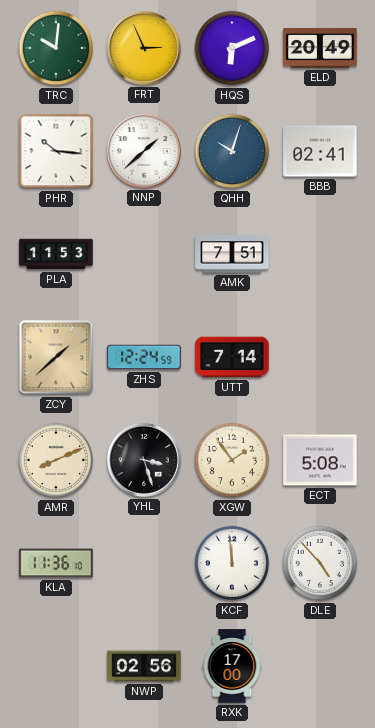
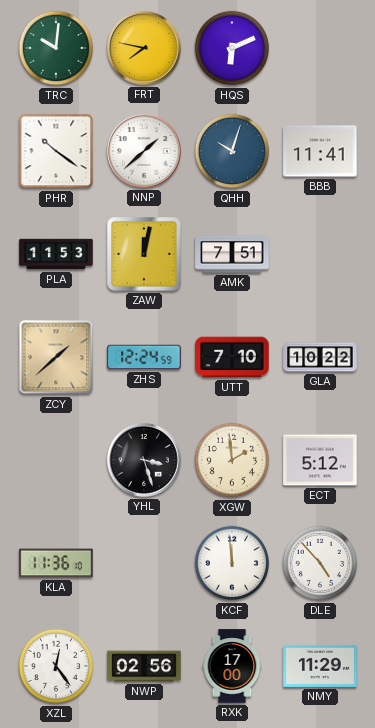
FRT: 2:56 -> 7:47 (144, 48)
ELD: 20:49 -> none (320, 48)
PHR: 10:16 -> 10:21 (56, 151)
BBB: 02:41 -> 11:41 (320, 151)
ZAW: none -> 12:02 (145, 255)
UTT: 7:14 -> 7:10 (232, 357)
GLA: none -> 10:22 (320, 357)
AMR: 8:11 -> none (56, 460)
XGW: 1:54 -> 1:59 (232, 460)
ECT: 5:08 -> 5:12 (320, 460)
XZL: none -> 12:24 (56, 666)
NMY: none -> 11:29 (320, 666)
